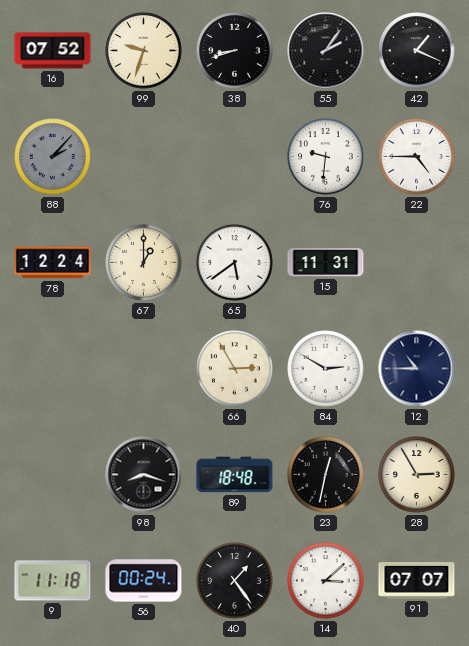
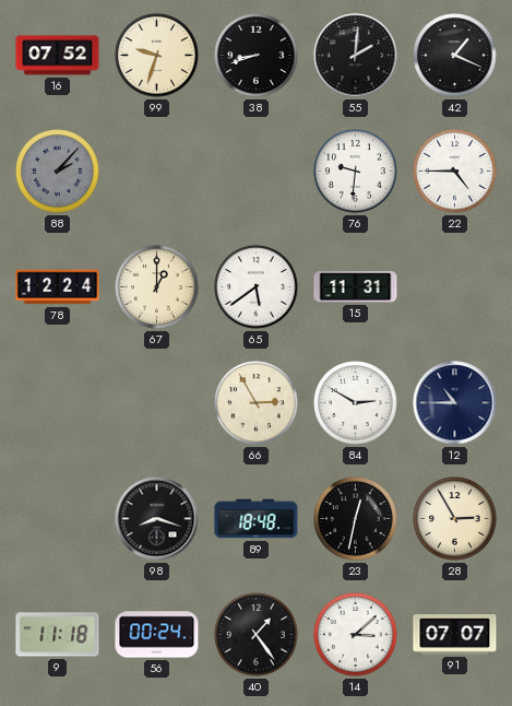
55: 2:06 -> 2:01 (356, 56)
